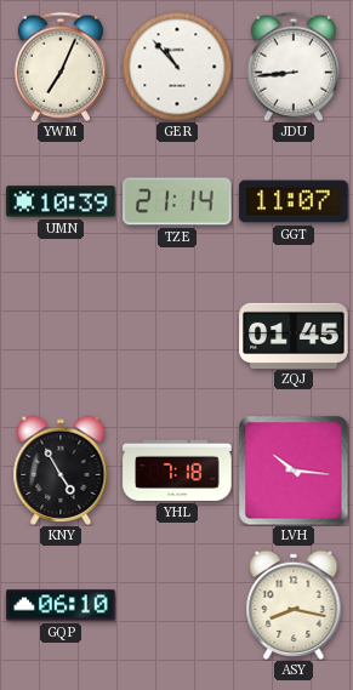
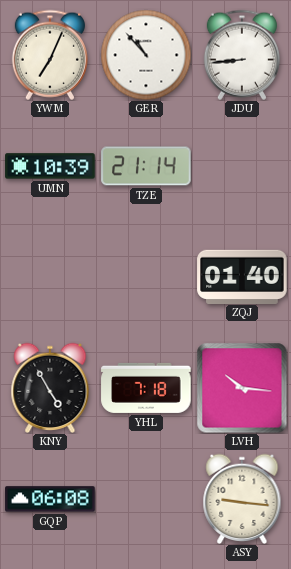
GGT: 11:07 -> none (294, 201)
ZQJ: 01:45 -> 01:40 (242, 276)
GQP: 06:10 -> 06:08 (50, 499)
ASY: 8:17 -> 9:16 (242, 498)
